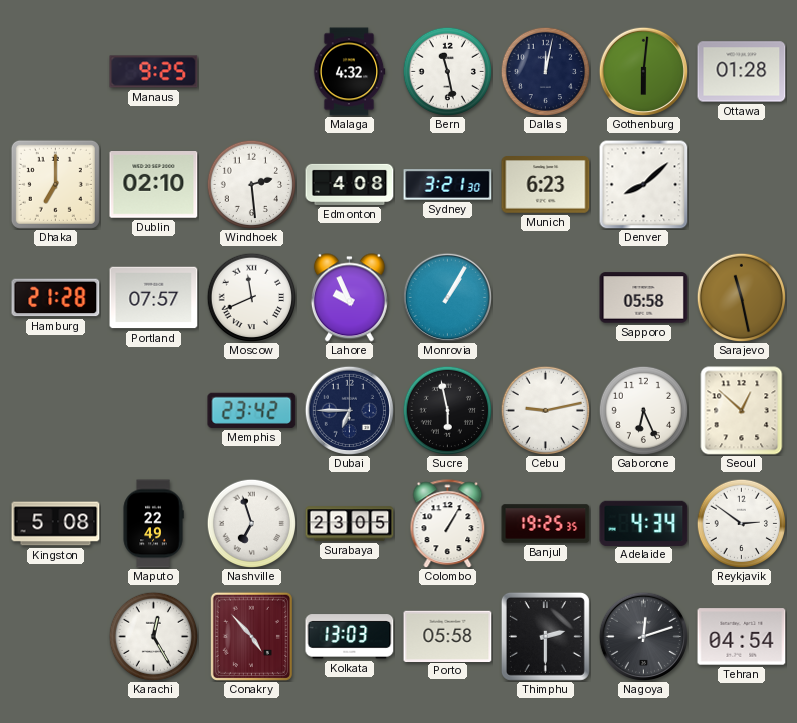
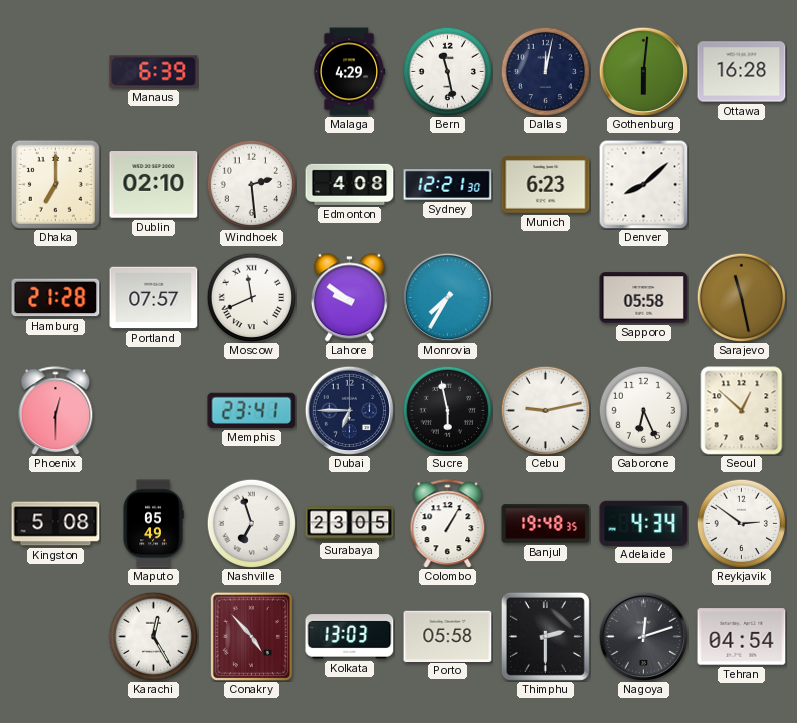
Manaus: 9:25 -> 6:39 (154, 72)
Malaga: 4:32 -> 4:29 (349, 72)
Ottawa: 01:28 -> 16:28 (742, 72)
Sydney: 3:21 -> 12:21 (448, 185)
Lahore: 9:56 -> 9:51 (349, 298)
Monrovia: 1:05 -> 7:35 (447, 297)
Phoenix: none -> 12:30 (56, 411)
Memphis: 23:42 -> 23:41 (252, 410)
Maputo: 22:49 -> 05:49 (153, 524)
Banjul: 19:25 -> 19:48 (546, 524)
